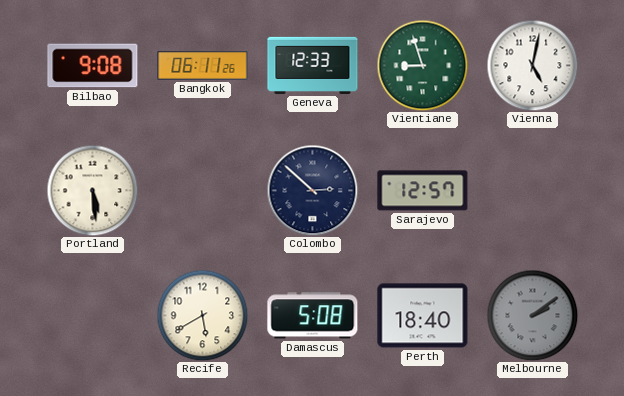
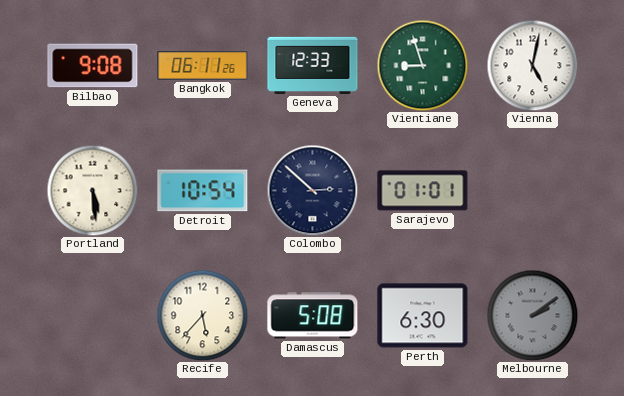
Detroit: none -> 10:54 (203, 191)
Sarajevo: 12:57 -> 01:01 (423, 191)
Recife: 5:40 -> 5:37 (202, 315)
Perth: 18:40 -> 6:30 (423, 316)
